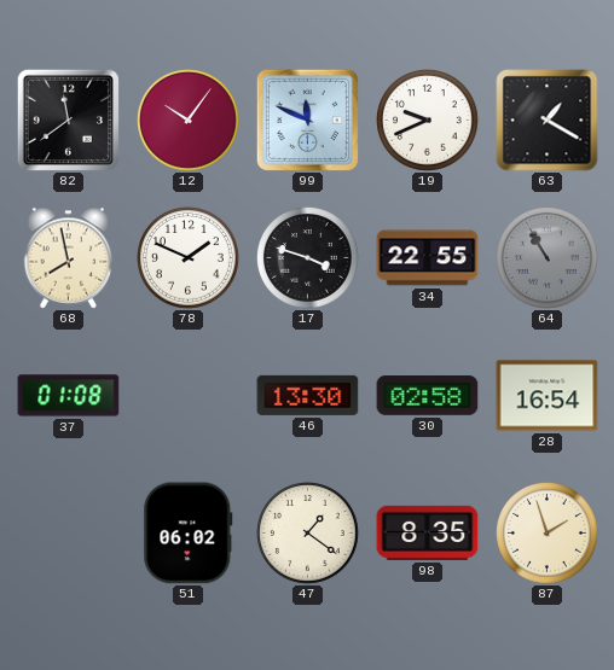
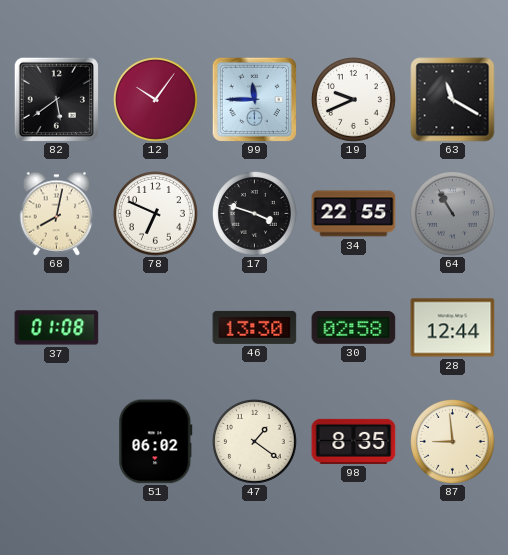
82: 11:39 -> 5:39 (56, 99)
99: 11:49 -> 11:45 (254, 99)
63: 1:20 -> 11:20 (453, 100)
68: 7:58 -> 8:02 (57, 214)
78: 1:49 -> 6:49 (156, 214)
28: 16:54 -> 12:44 (453, 328)
87: 1:57 -> 8:59 (453, 442)
